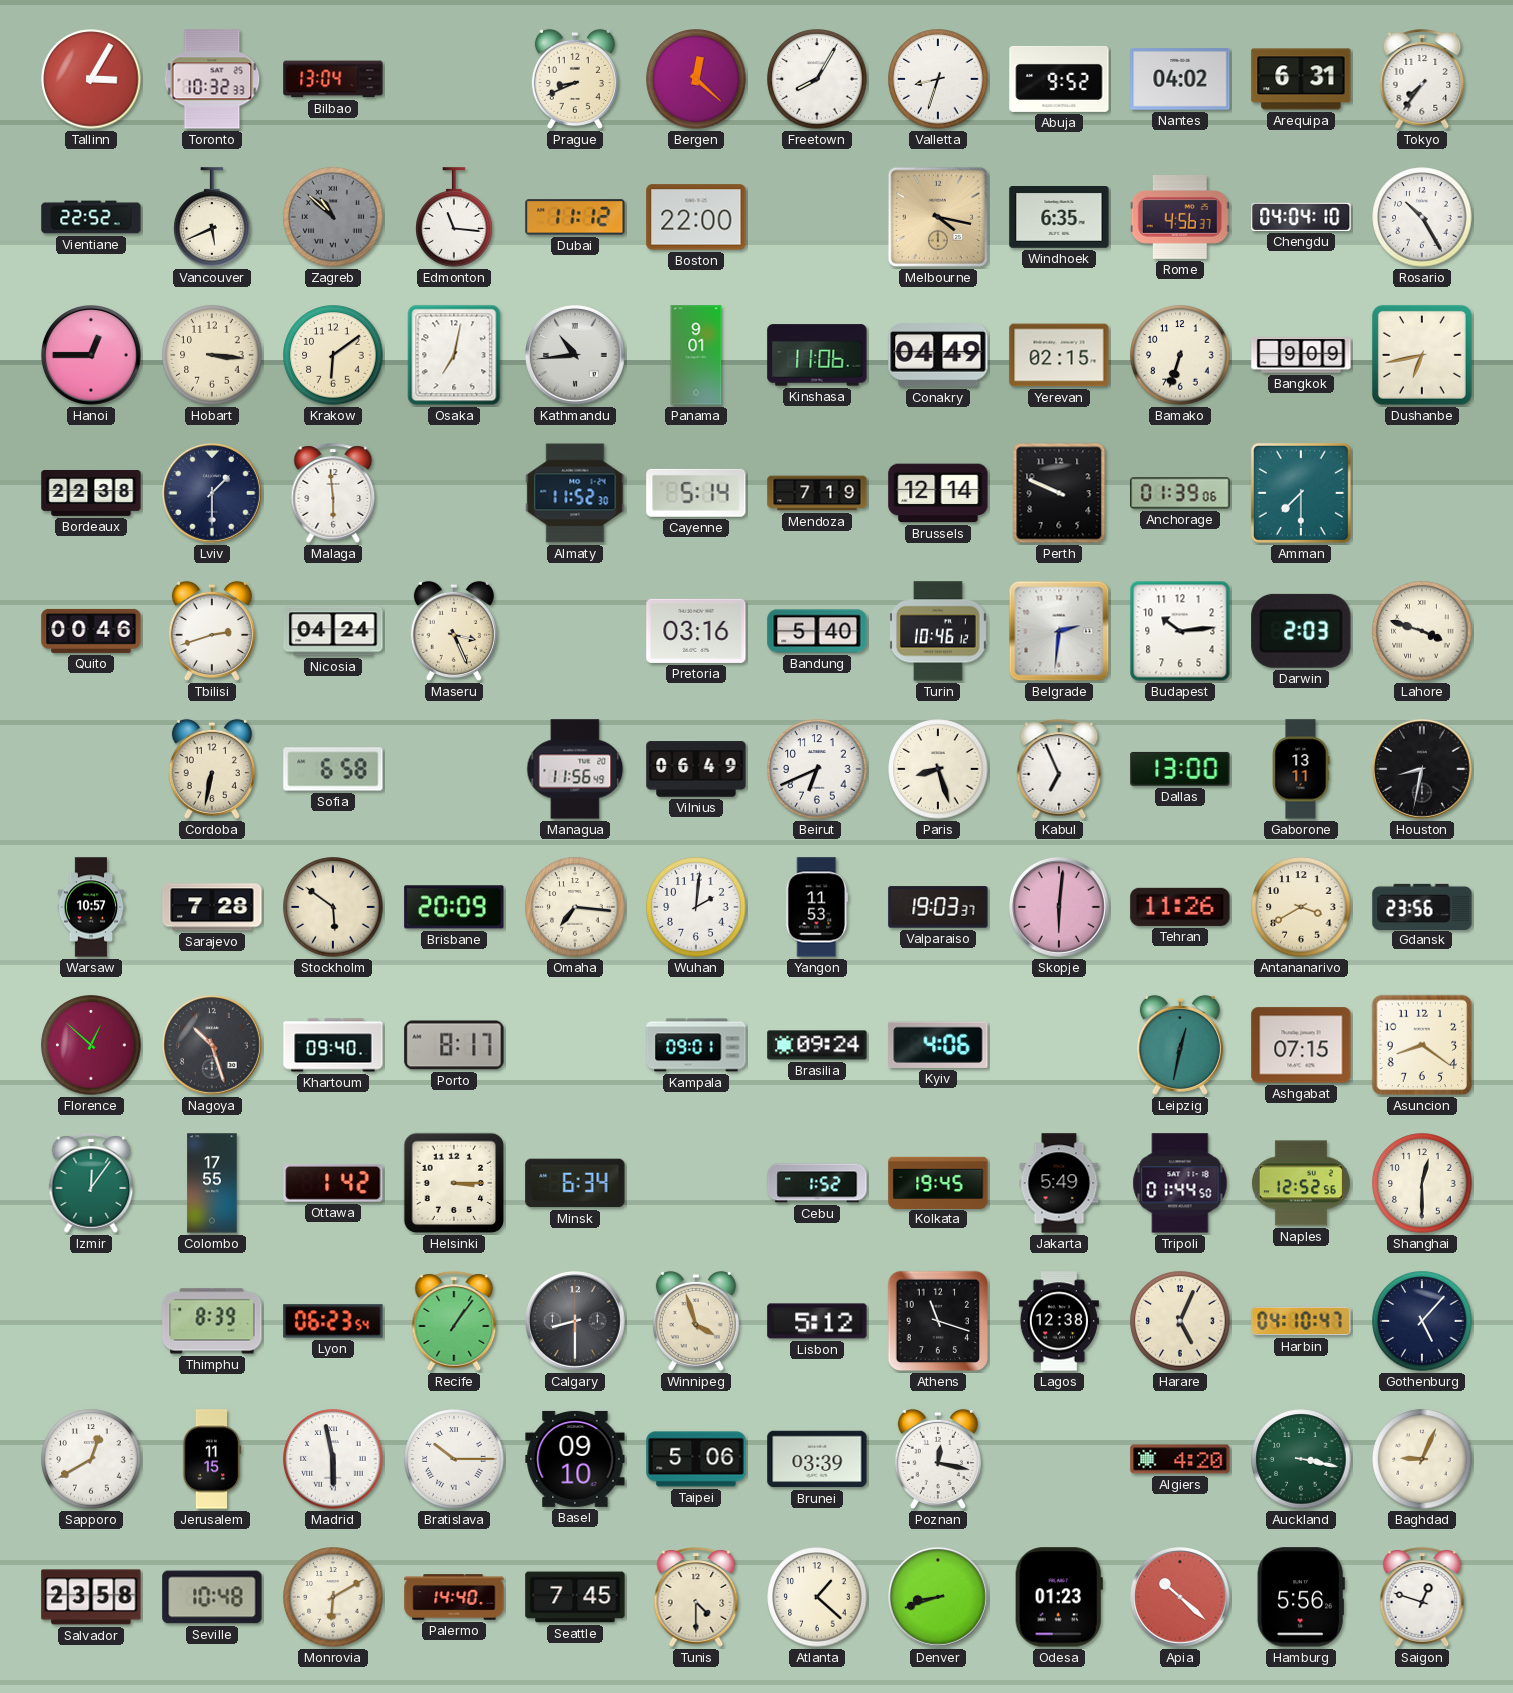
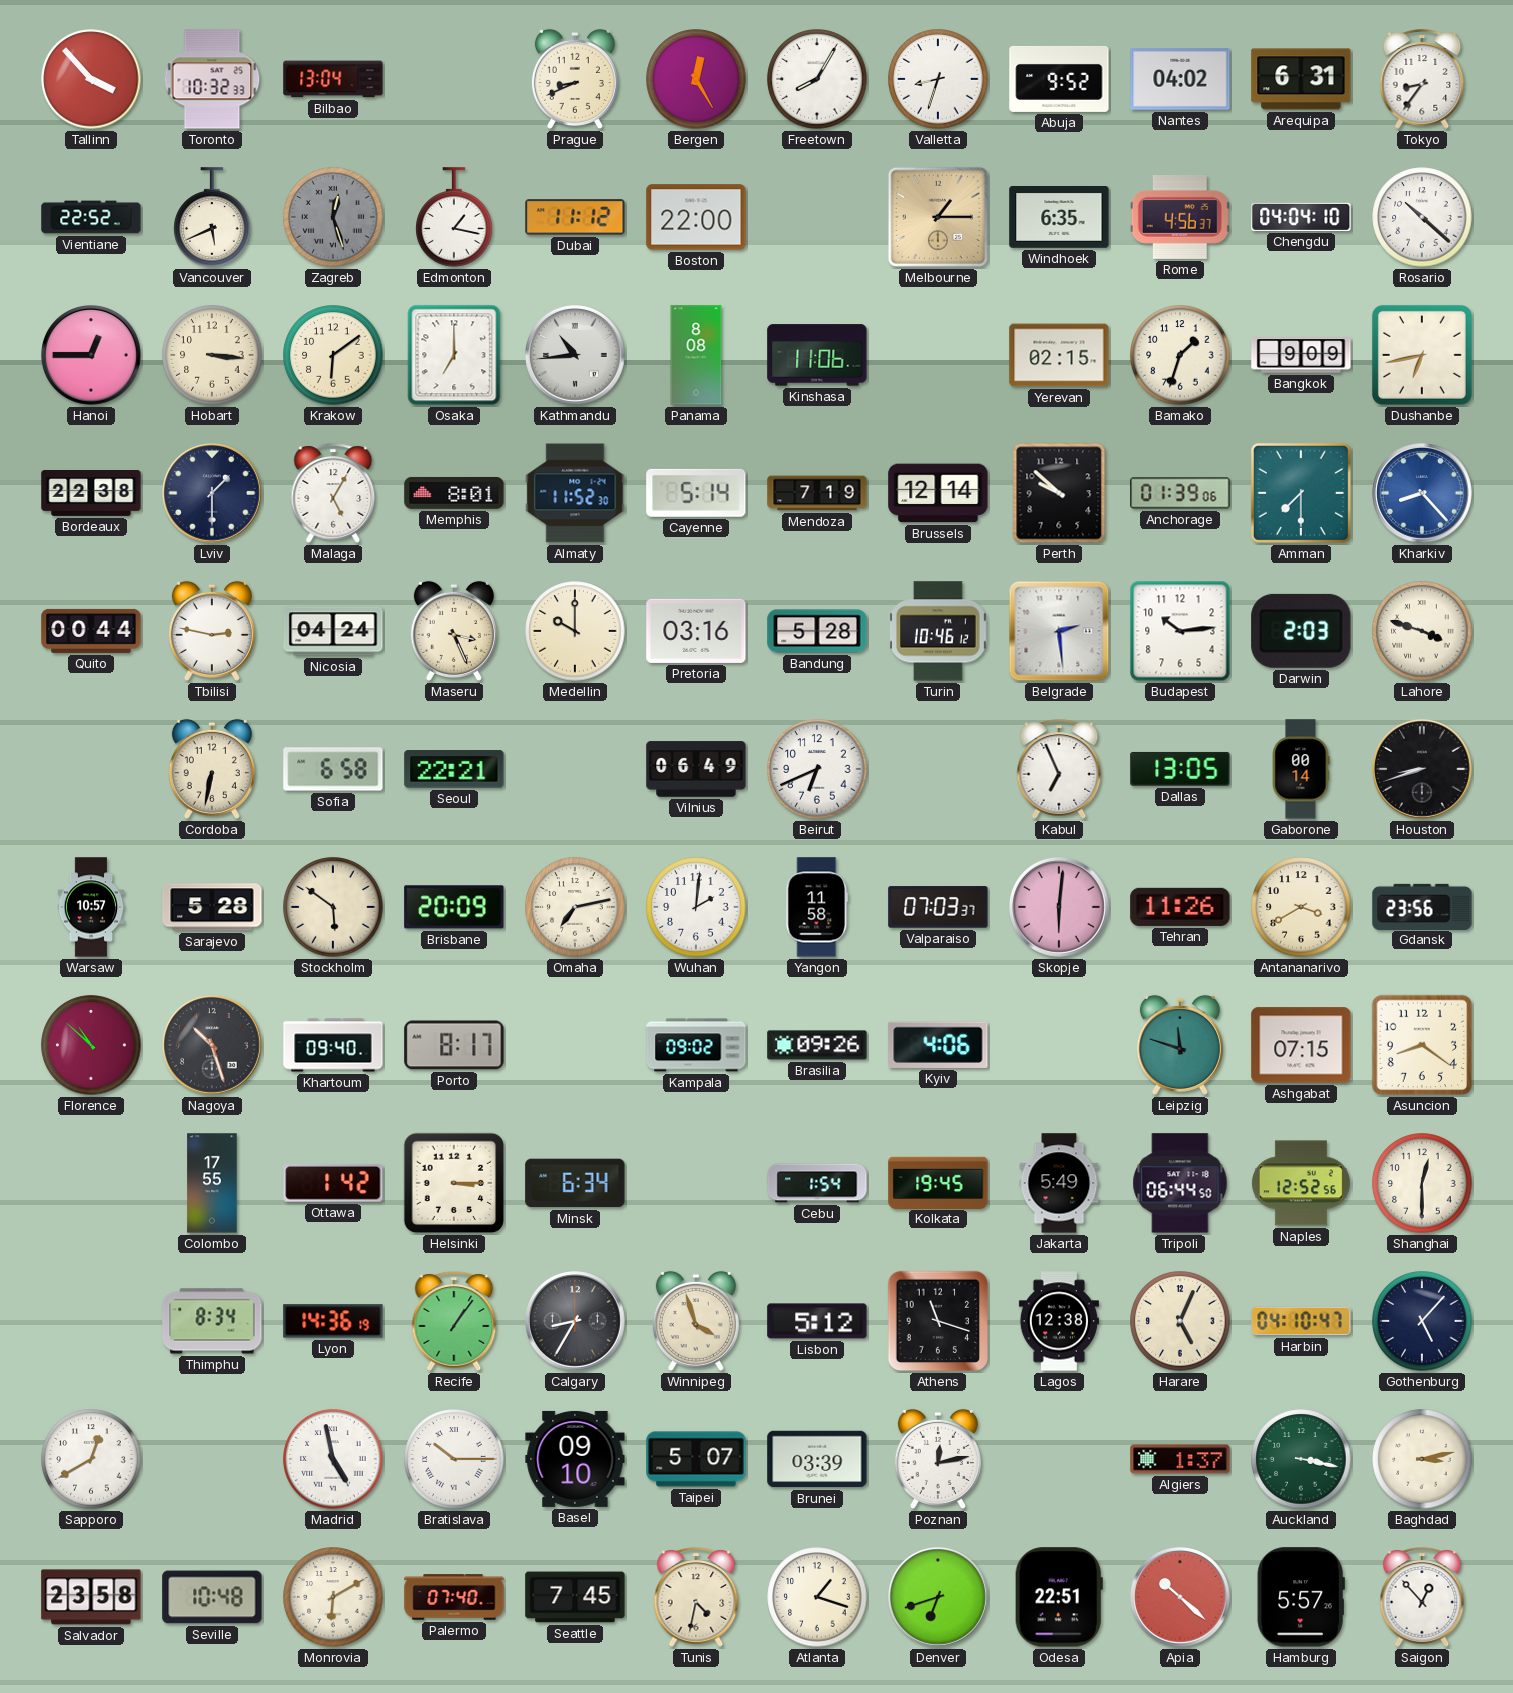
Tallinn: 3:05 -> 3:53 (91, 79)
Bergen: 12:22 -> 12:25 (696, 79)
Tokyo: 7:36 -> 8:36 (1422, 79)
Zagreb: 10:52 -> 12:27 (333, 217)
Edmonton: 11:16 -> 1:17 (454, 217)
Melbourne: 4:17 -> 1:15 (938, 217)
Rosario: 10:25 -> 10:22 (1422, 217)
Osaka: 7:02 -> 7:00 (454, 355)
Panama: 9:01 -> 8:08 (696, 355)
Conakry: 04:49 -> none (938, 355)
Bamako: 6:33 -> 1:33 (1180, 355)
Malaga: 5:59 -> 5:05 (333, 493)
Memphis: none -> 8:01 (454, 493)
Perth: 9:49 -> 9:52 (1059, 493)
Kharkiv: none -> 8:23 (1423, 494)
Quito: 00:46 -> 00:44 (91, 631)
Tbilisi: 2:42 -> 2:47 (212, 631)
Medellin: none -> 10:00 (575, 631)
Bandung: 5:40 -> 5:28 (817, 631)
Belgrade: 2:31 -> 2:29 (1059, 631)
Seoul: none -> 22:21 (454, 769)
Managua: 11:56 -> none (575, 769)
Paris: 8:27 -> none (938, 769)
Dallas: 13:00 -> 13:05 (1180, 769)
Gaborone: 13:11 -> 00:14 (1301, 769)
Houston: 8:32 -> 8:42 (1423, 770)
Sarajevo: 7:28 -> 5:28 (212, 907)
Omaha: 7:16 -> 7:13 (575, 907)
Yangon: 11:53 -> 11:58 (817, 907)
Valparaiso: 19:03 -> 07:03 (938, 907)
Florence: 12:52 -> 10:52 (91, 1045)
Kampala: 09:01 -> 09:02 (696, 1045)
Brasilia: 09:24 -> 09:26 (817, 1045)
Leipzig: 12:32 -> 11:48 (1180, 1045)
Izmir: 12:06 -> none (91, 1183)
Cebu: 1:52 -> 1:54 (817, 1183)
Tripoli: 01:44 -> 06:44 (1180, 1183)
Thimphu: 8:39 -> 8:34 (212, 1321)
Lyon: 06:23 -> 14:36 (333, 1321)
Calgary: 8:30 -> 8:35 (576, 1322)
Jerusalem: 11:15 -> none (212, 1459)
Madrid: 5:58 -> 4:58 (333, 1459)
Taipei: 5:06 -> 5:07 (696, 1459)
Poznan: 12:17 -> 12:13 (938, 1459)
Algiers: 4:20 -> 1:37 (1180, 1459)
Baghdad: 9:04 -> 3:13 (1422, 1459)
Palermo: 14:40 -> 07:40 (454, 1597)
Tunis: 4:30 -> 4:32 (696, 1597)
Atlanta: 1:22 -> 1:18 (817, 1597)
Denver: 8:42 -> 6:42 (939, 1598)
Odesa: 01:23 -> 22:51 (1059, 1597)
Hamburg: 5:56 -> 5:57 (1301, 1597)
Saigon: 12:48 -> 12:53 (1422, 1597)
